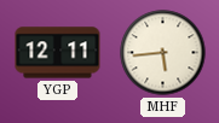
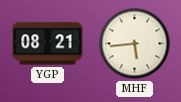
YGP: 12:11 -> 08:21 (48, 44)
